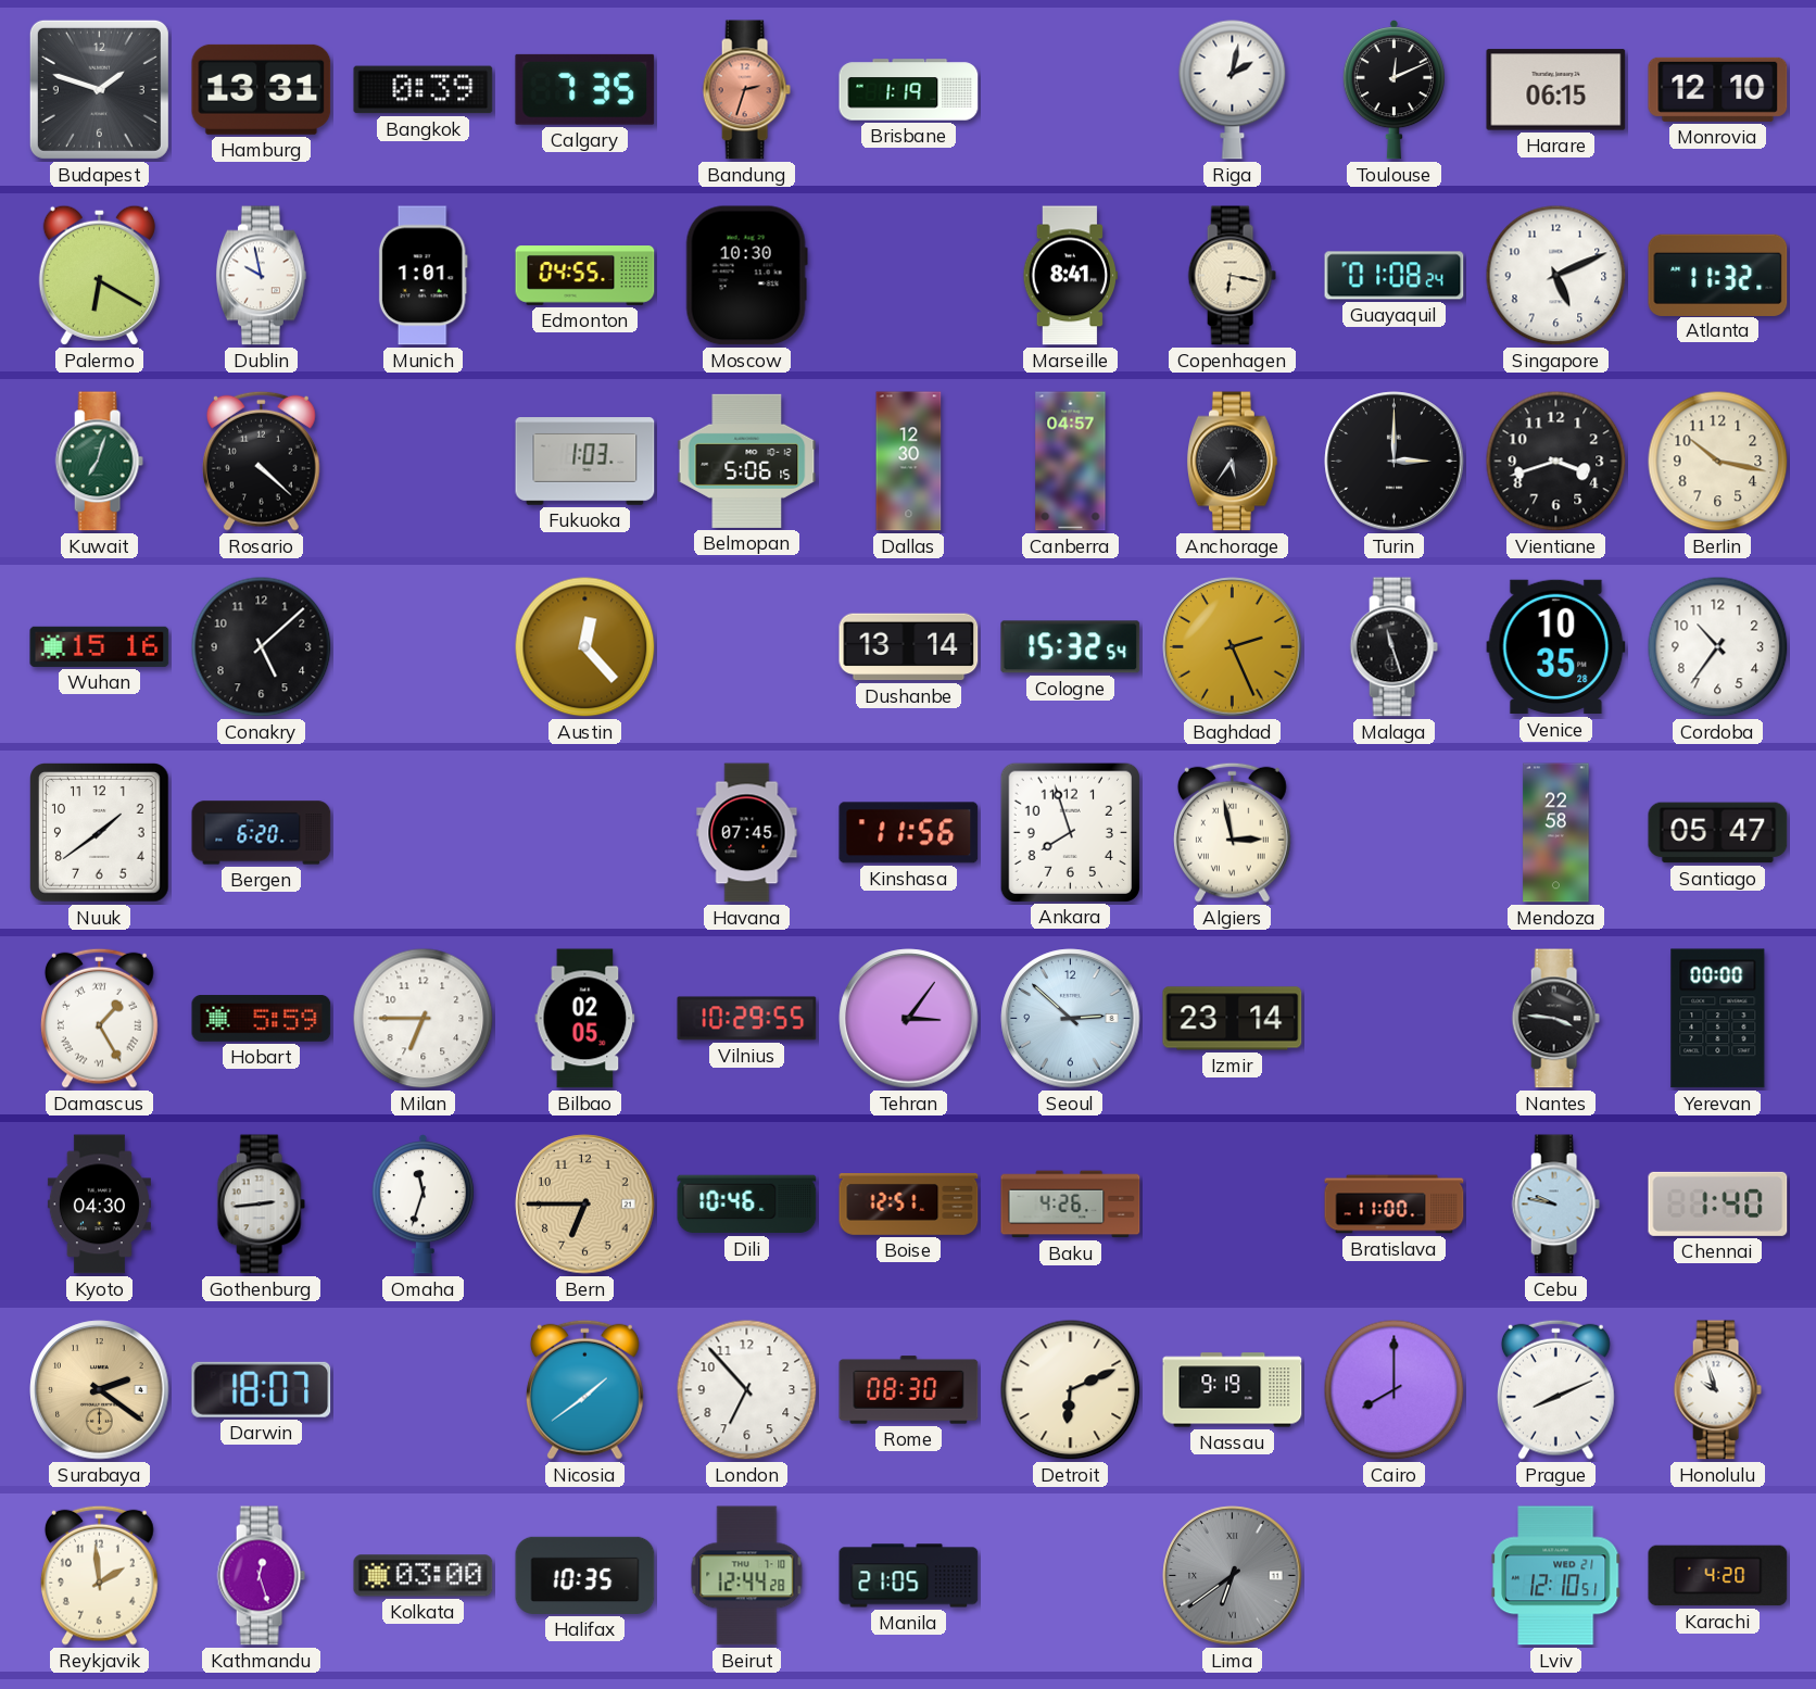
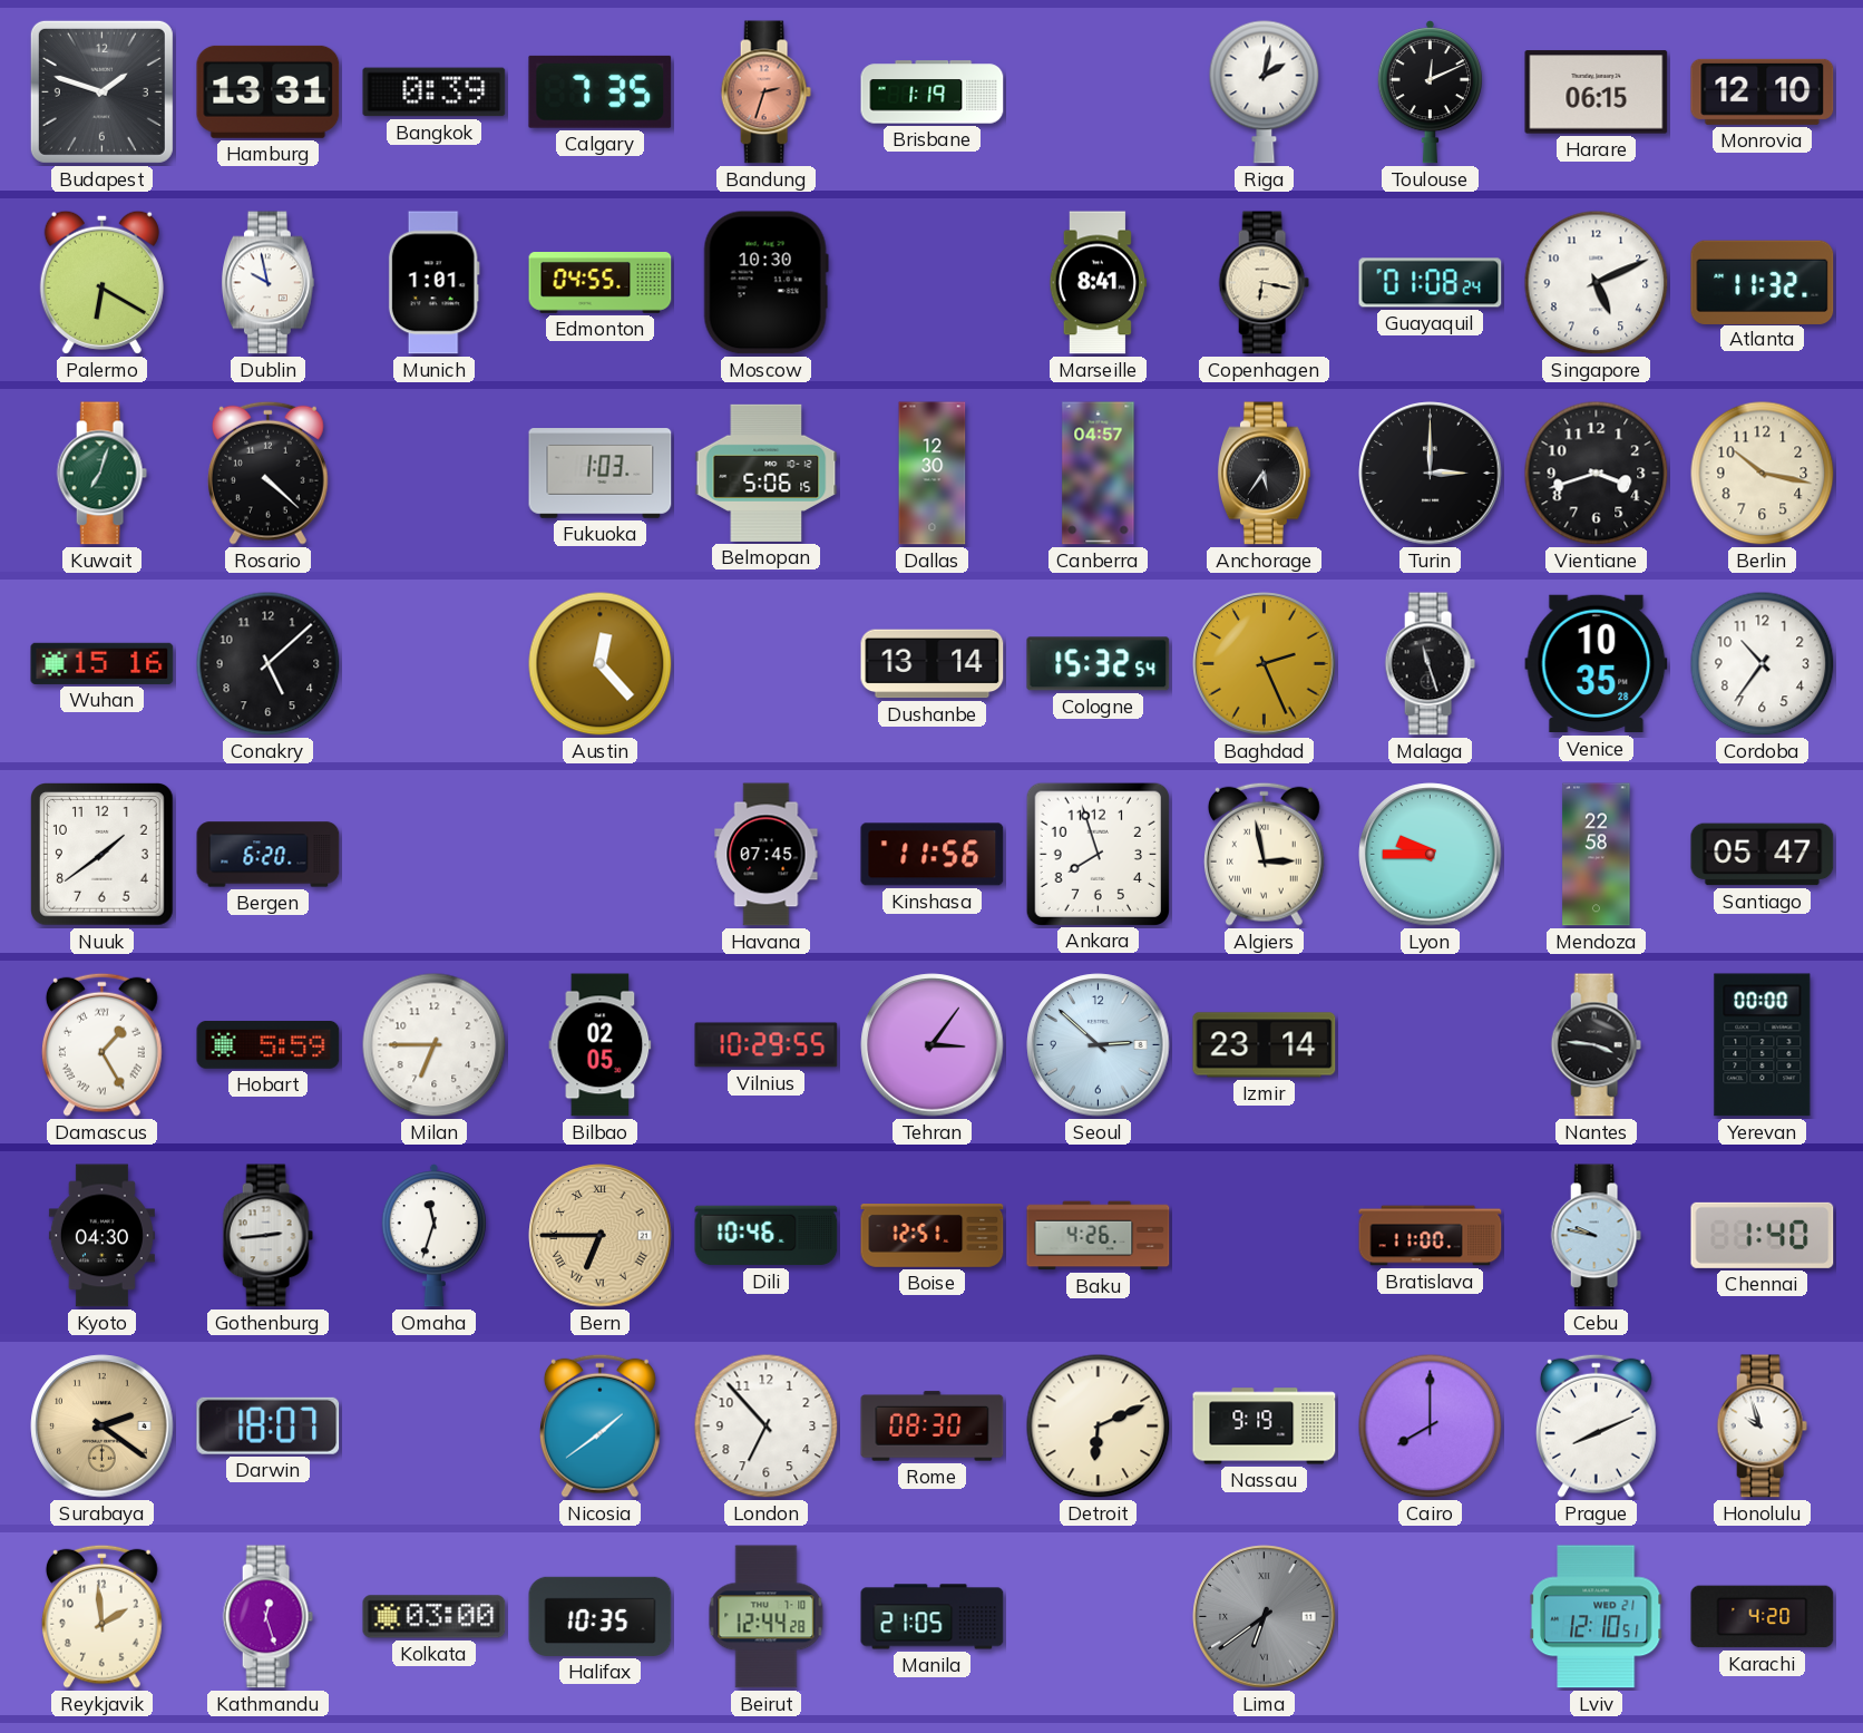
Lyon: none -> 9:45 (1431, 855)
Bern numerals: Arabic -> Roman (601, 1236)
